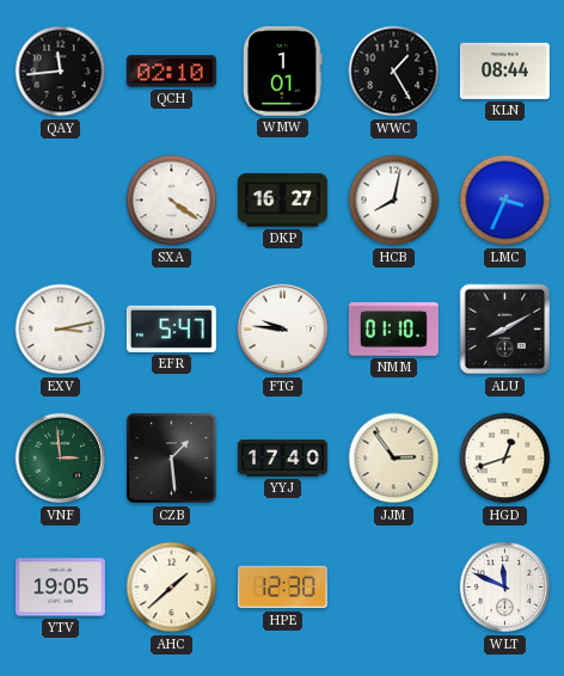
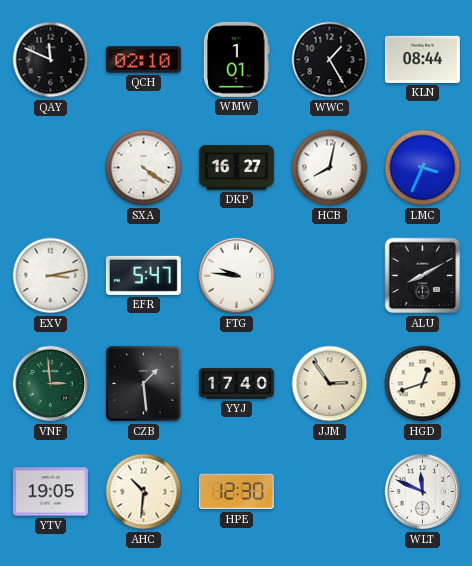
QAY: 11:44 -> 11:49 (51, 60)
NMM: 01:10 -> none (393, 330)
AHC: 1:38 -> 10:31 (144, 492)
